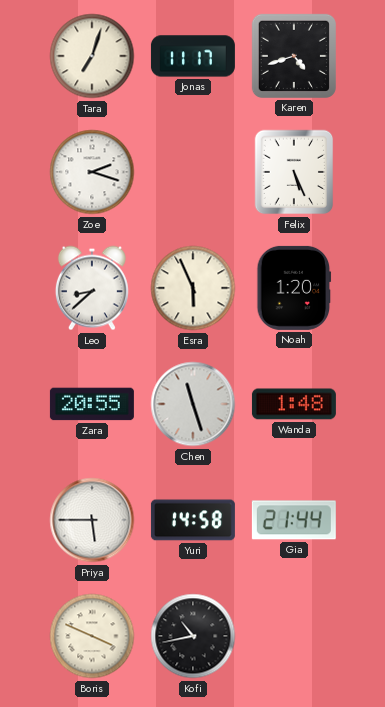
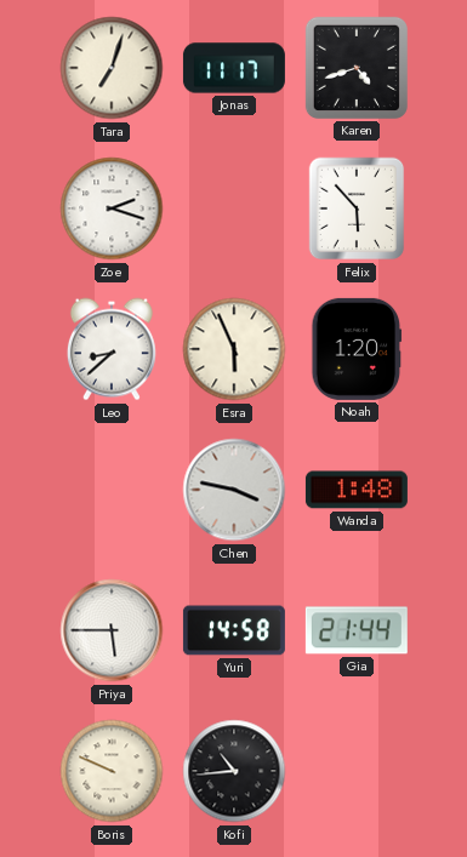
Felix: 5:26 -> 5:53 (357, 208)
Zara: 20:55 -> none (92, 404)
Chen: 11:27 -> 3:47 (234, 490)
Boris: 3:49 -> 9:49 (112, 771)
Kofi: 10:43 -> 10:44 (234, 771)
